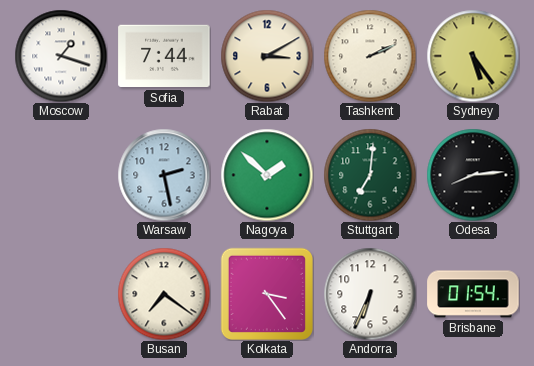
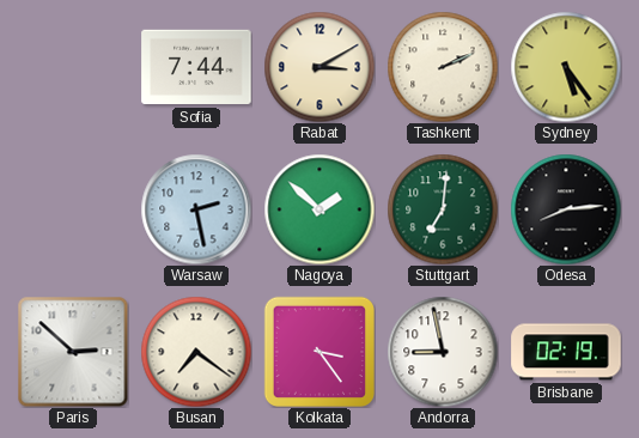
Moscow: 1:18 -> none (61, 56)
Paris: none -> 2:52 (73, 352)
Andorra: 6:34 -> 8:58 (443, 352)
Brisbane: 01:54 -> 02:19 (566, 352)
